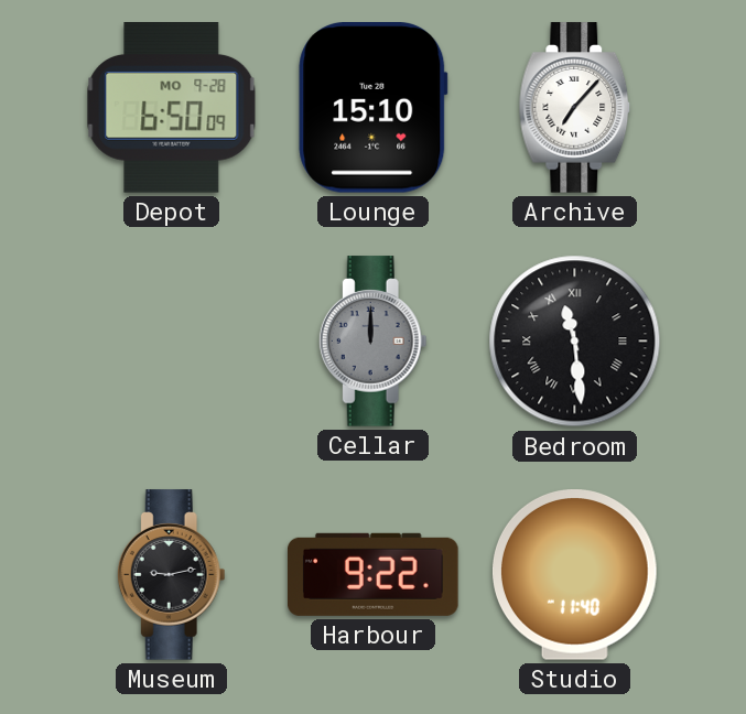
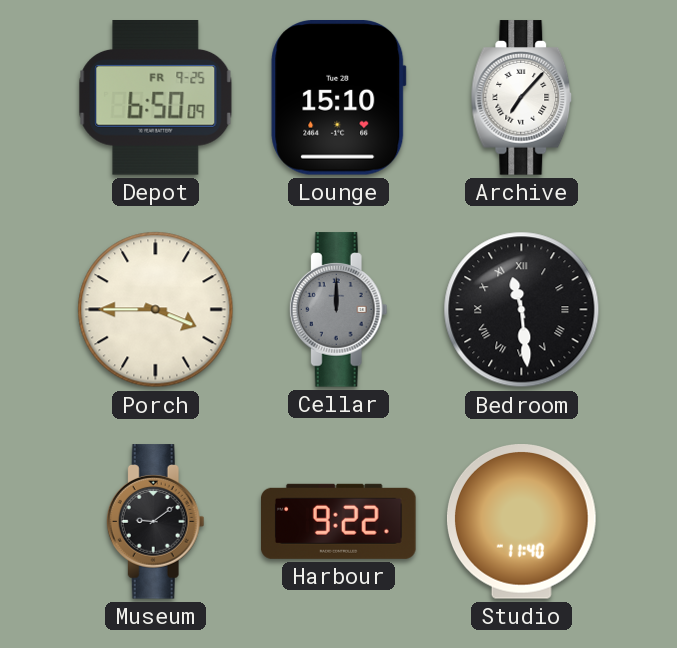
Depot date: MO 9-28 -> FR 9-25 (156, 98)
Porch: none -> 3:45 (156, 310)
Museum: 9:13 -> 9:09 (155, 522)
